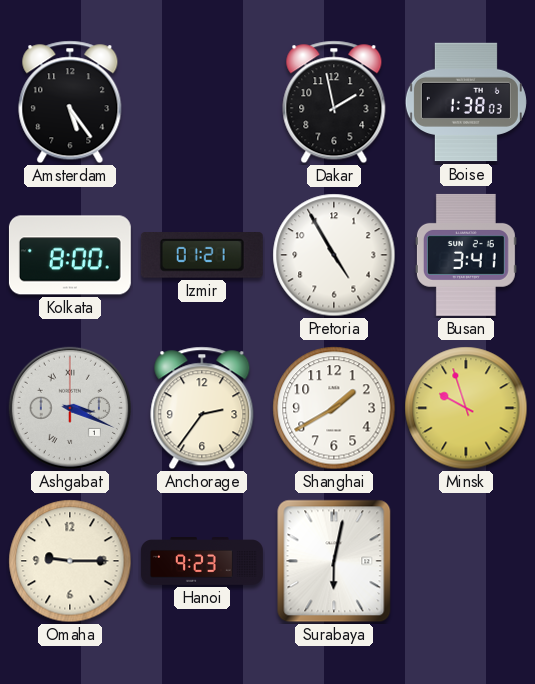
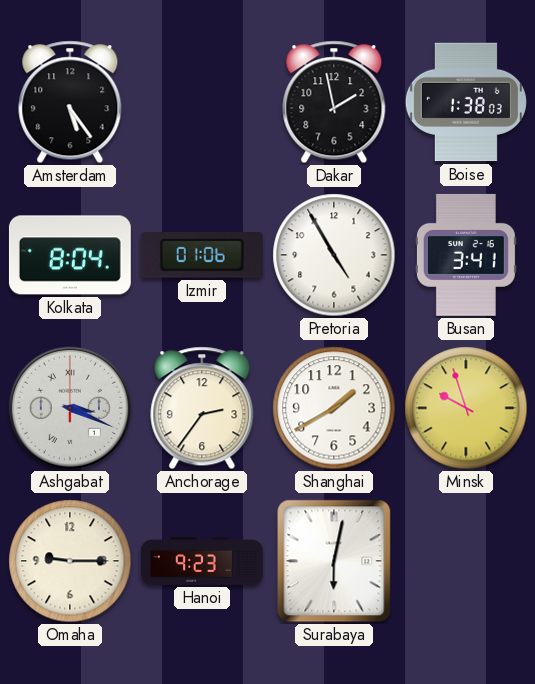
Kolkata: 8:00 -> 8:04 (70, 255)
Izmir: 01:21 -> 01:06 (202, 256)
